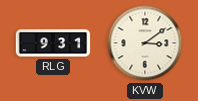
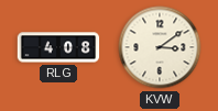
RLG: 9:31 -> 4:08 (58, 47)
